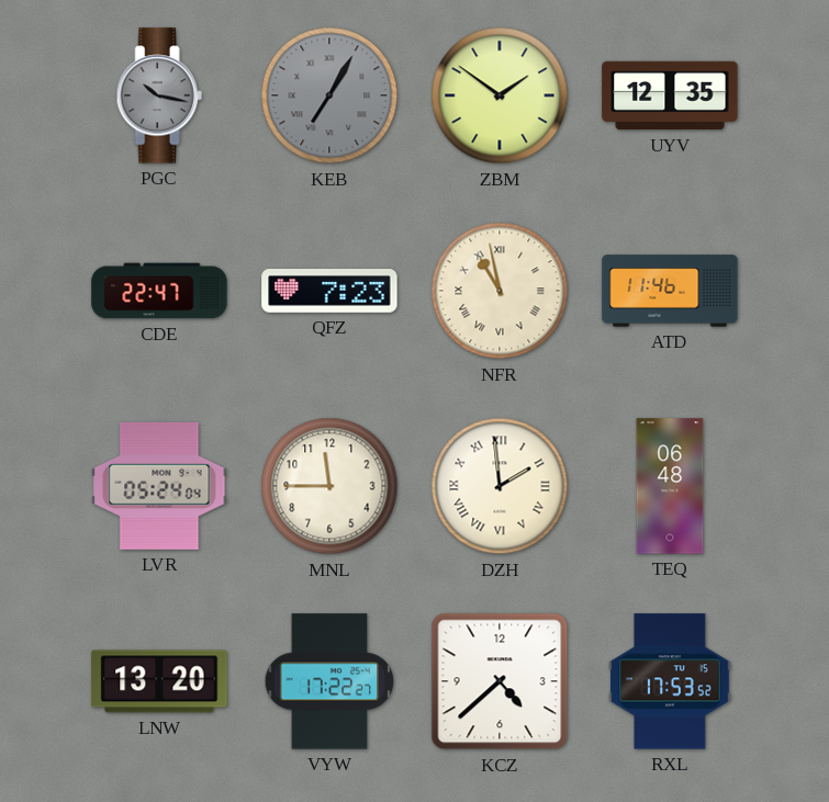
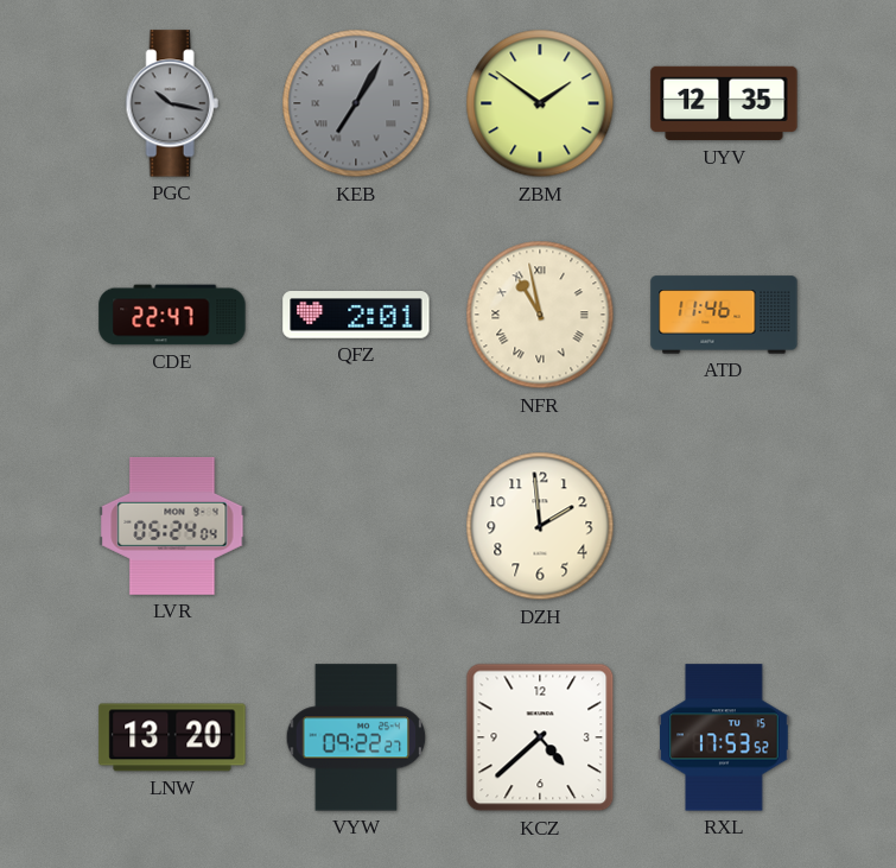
QFZ: 7:23 -> 2:01 (356, 316)
MNL: 11:45 -> none (329, 486)
DZH numerals: Roman -> Arabic (540, 526)
TEQ: 06:48 -> none (670, 486)
VYW: 17:22 -> 09:22 (356, 737)
